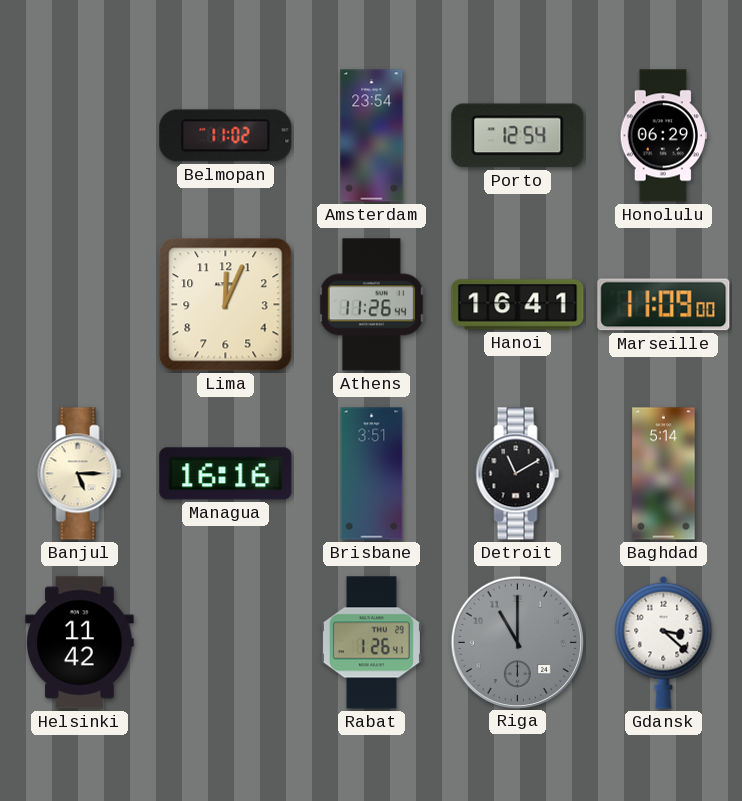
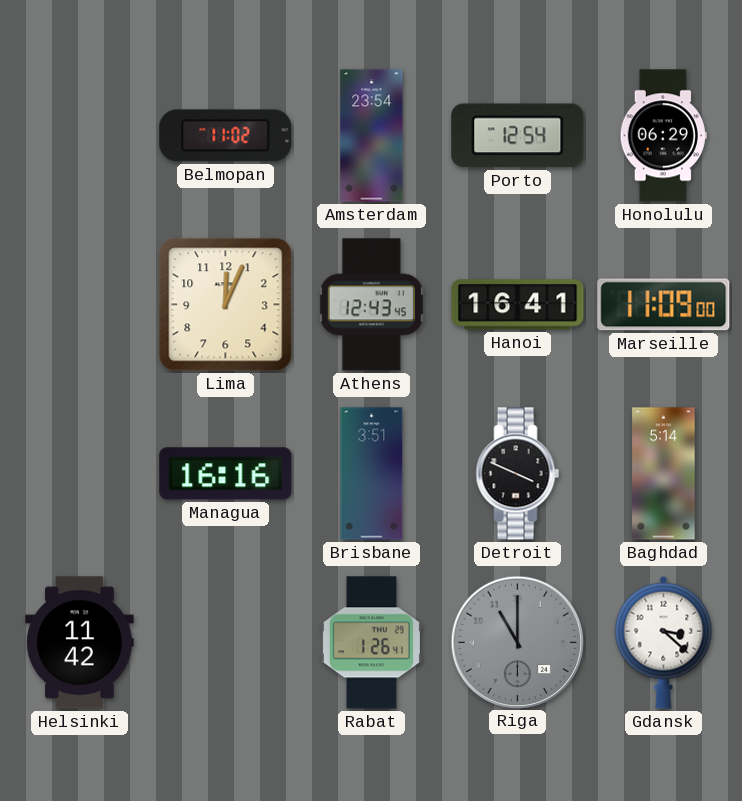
Athens: 11:26 -> 12:43 (371, 305)
Banjul: 5:15 -> none (80, 474)
Detroit: 11:10 -> 3:49 (518, 474)
